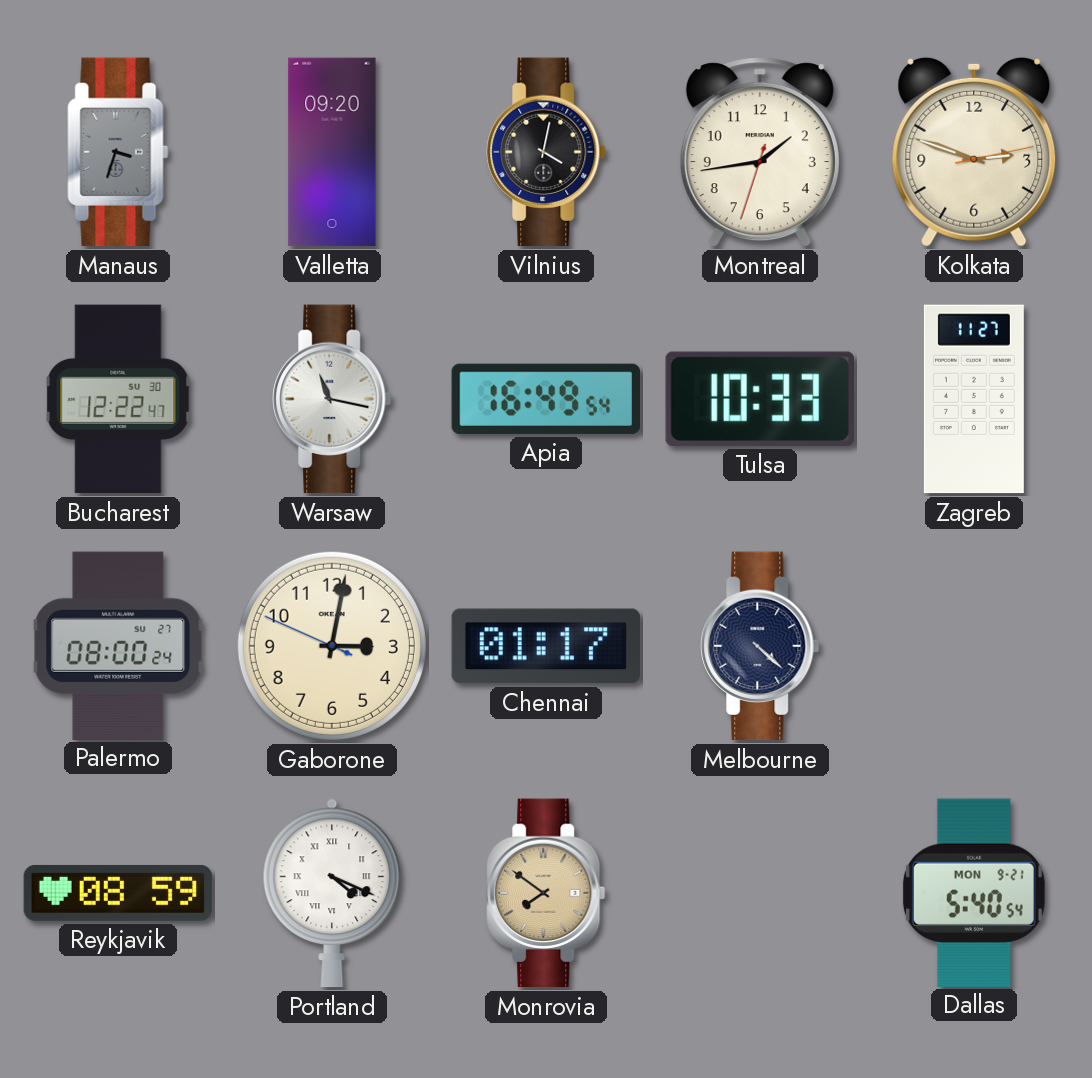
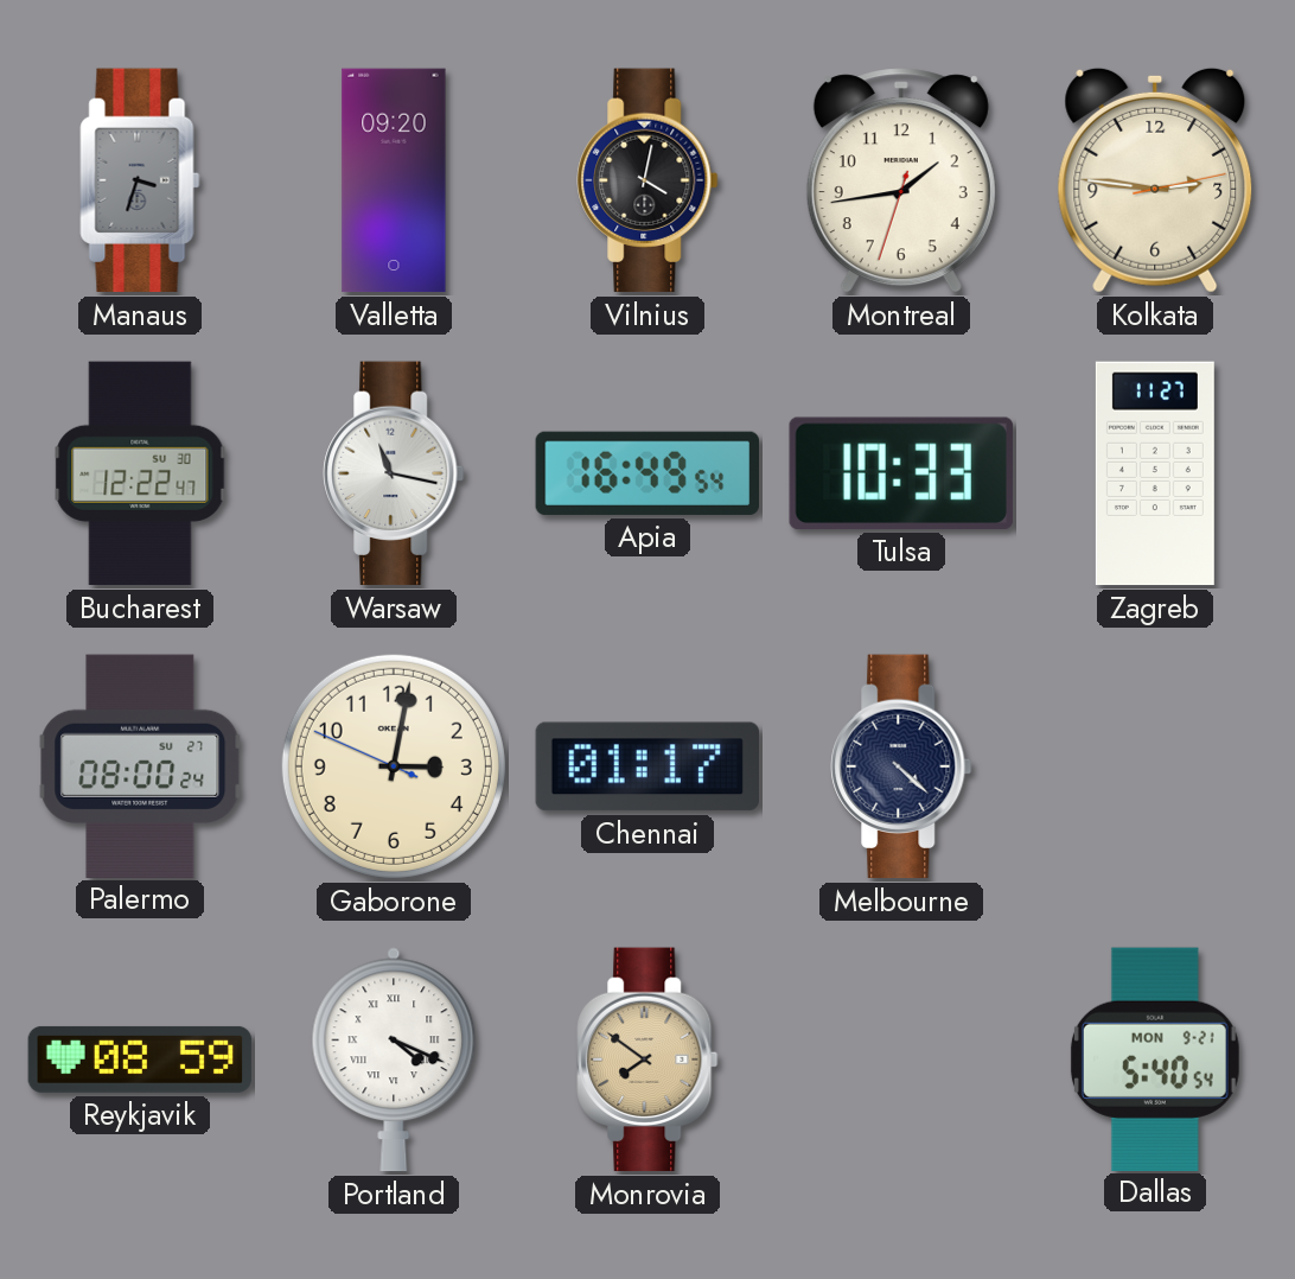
Kolkata: 2:48 -> 2:46 (1155, 180)
